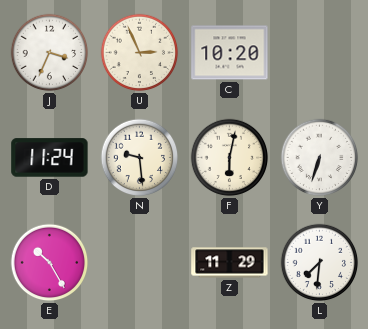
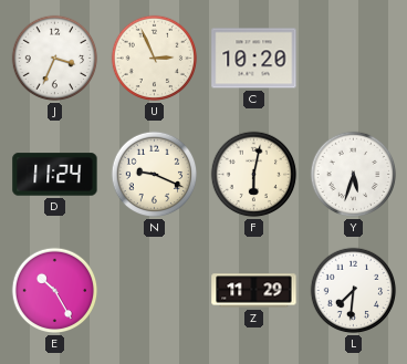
N: 9:29 -> 9:19 (155, 175)
Y: 6:33 -> 5:33 (354, 175)
